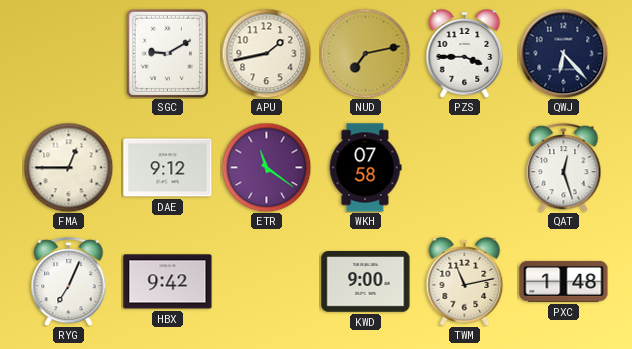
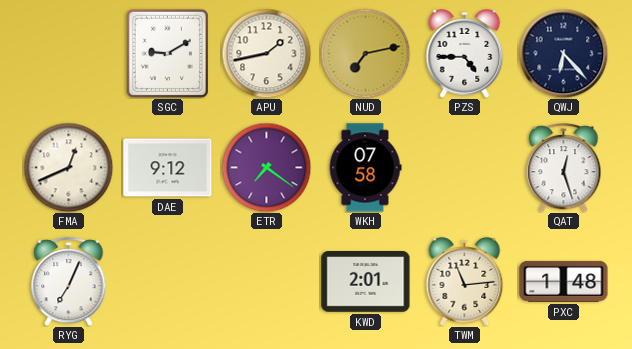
PZS: 3:45 -> 4:45 (465, 54)
FMA: 12:45 -> 12:41 (68, 167)
ETR: 11:21 -> 7:21 (266, 167)
HBX: 9:42 -> none (168, 282)
KWD: 9:00 -> 2:01 (366, 282)
TWM: 11:13 -> 11:14 (465, 282)
